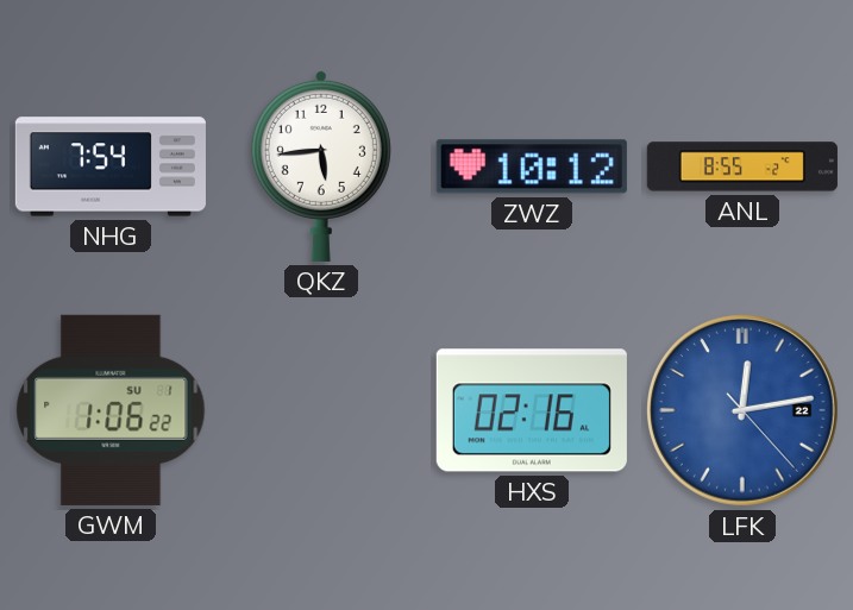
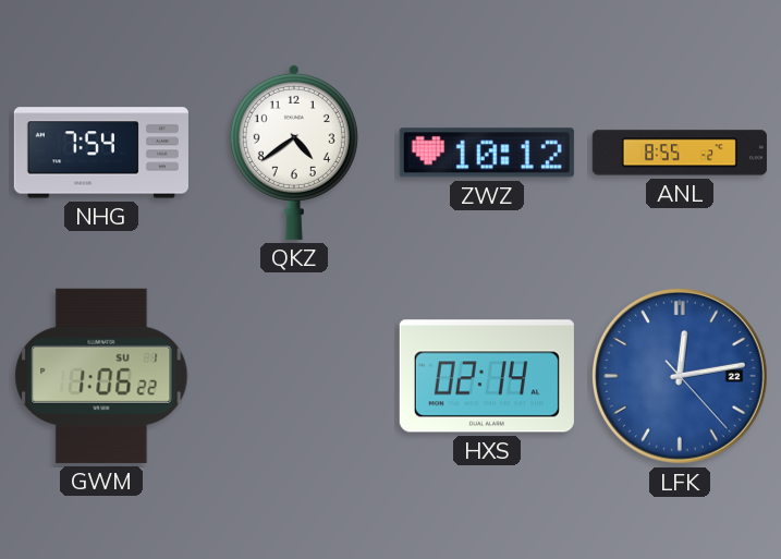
QKZ: 5:44 -> 4:39 (294, 151)
HXS: 02:16 -> 02:14 (487, 376)
